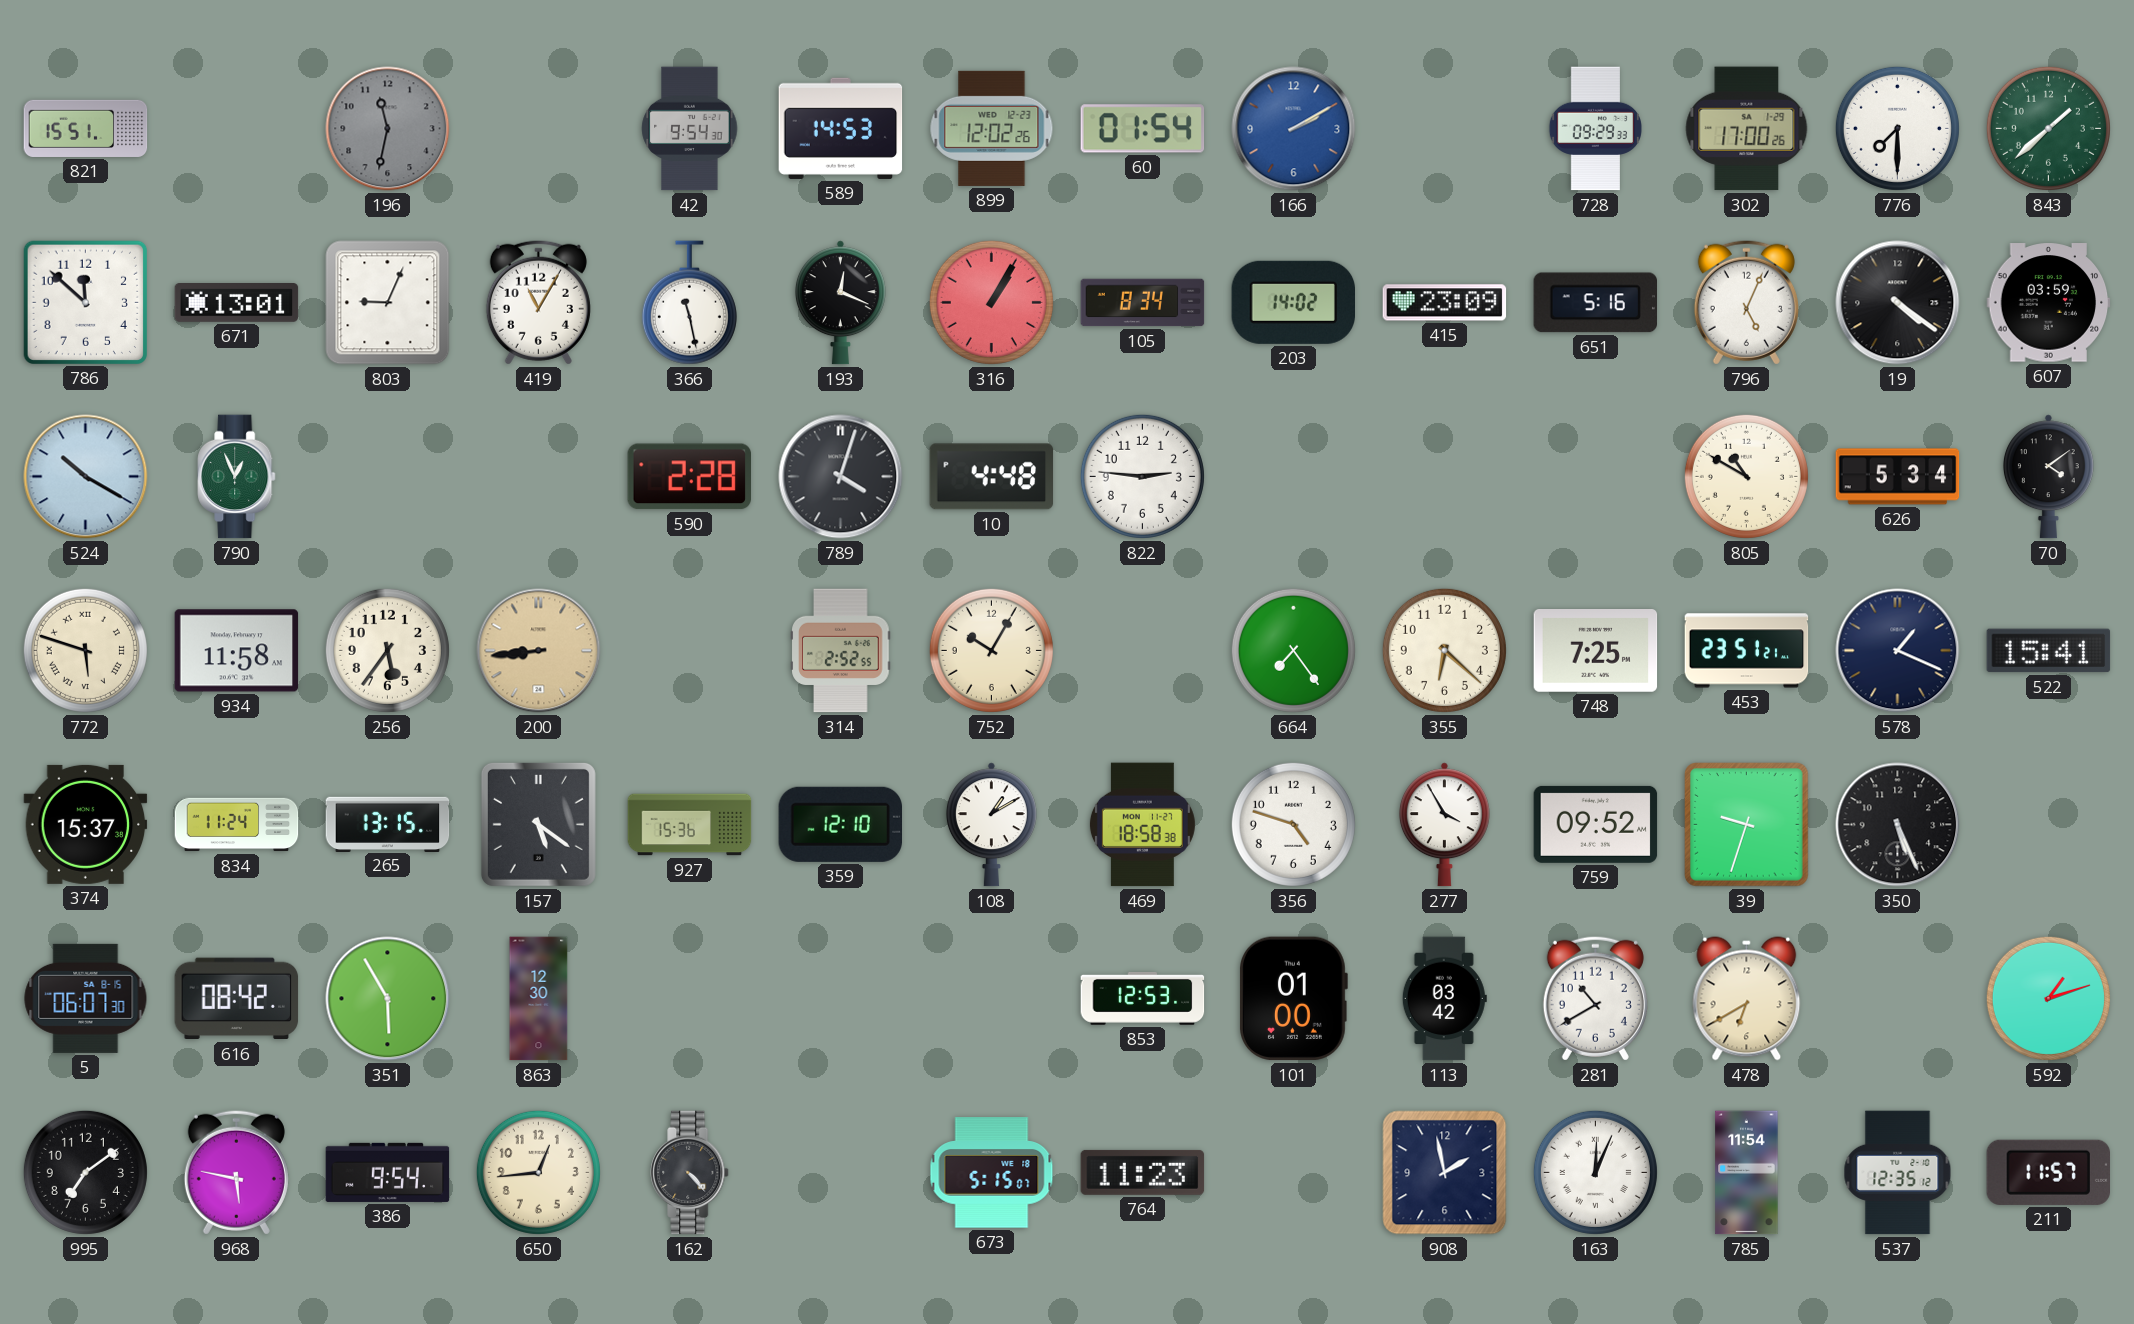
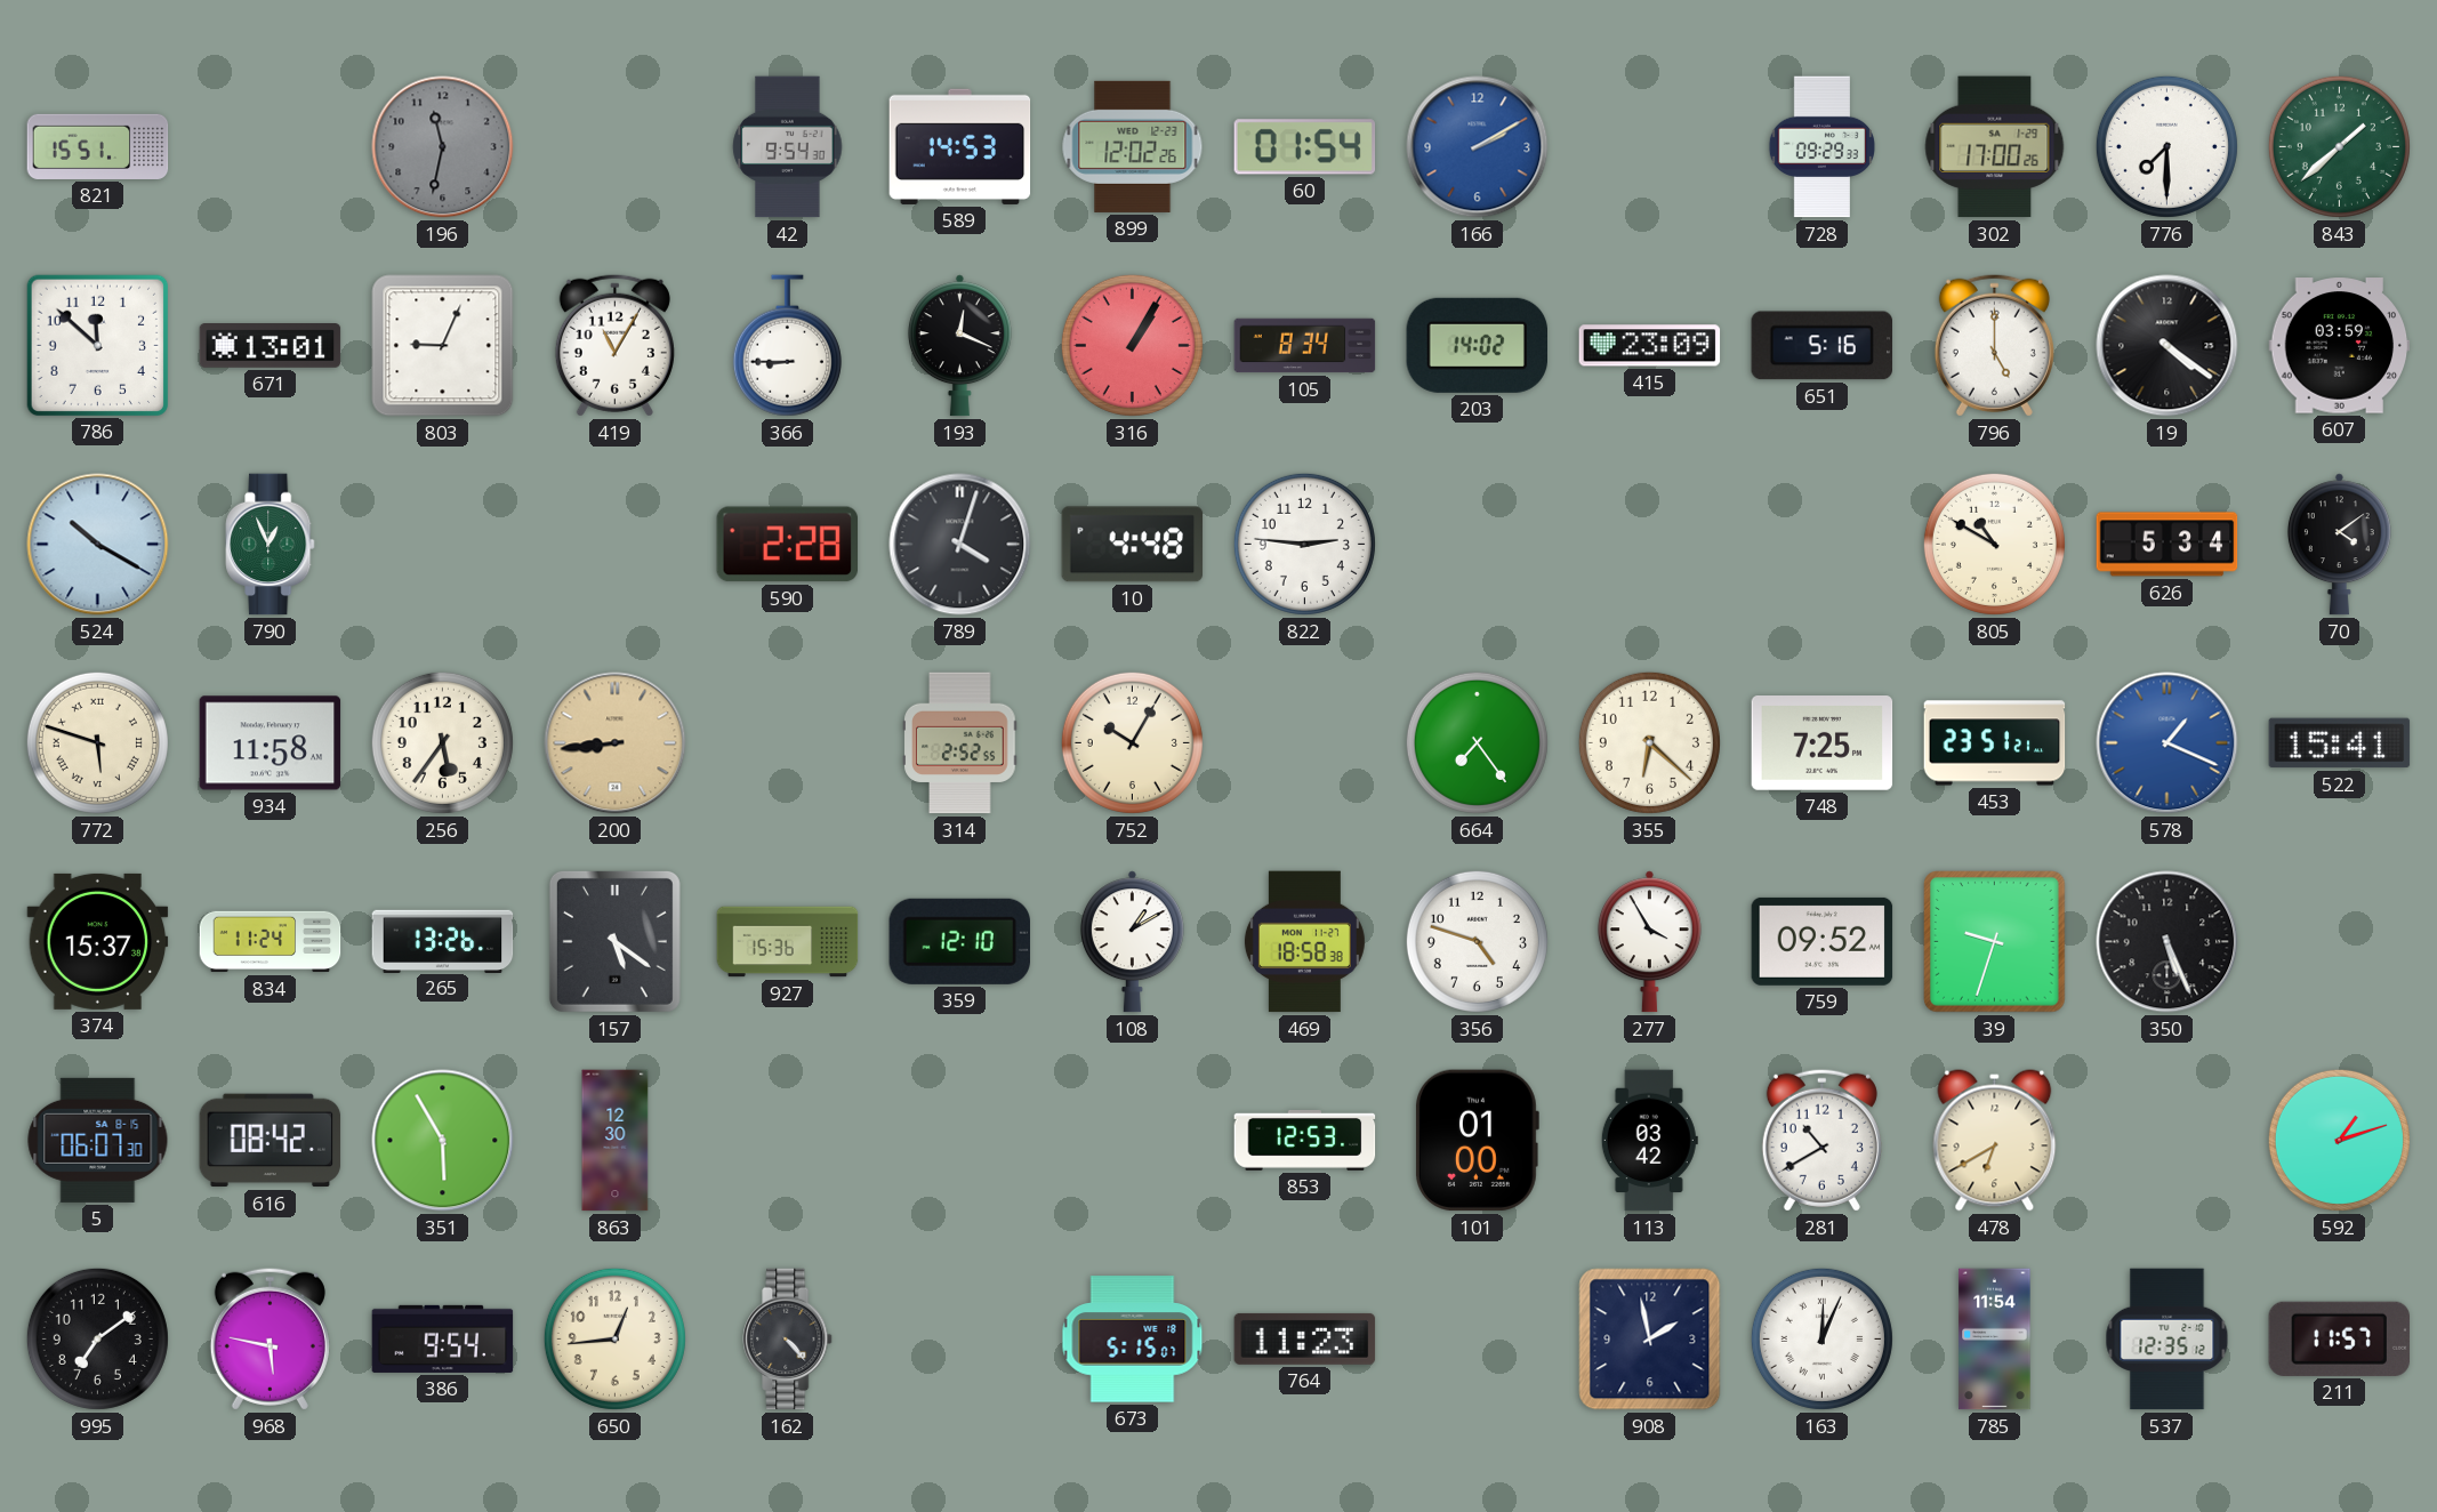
366: 11:28 -> 8:45 (787, 346)
796: 5:04 -> 5:00 (1994, 345)
578 dial: navy -> blue (2167, 743)
265: 13:15 -> 13:26 (443, 941)
